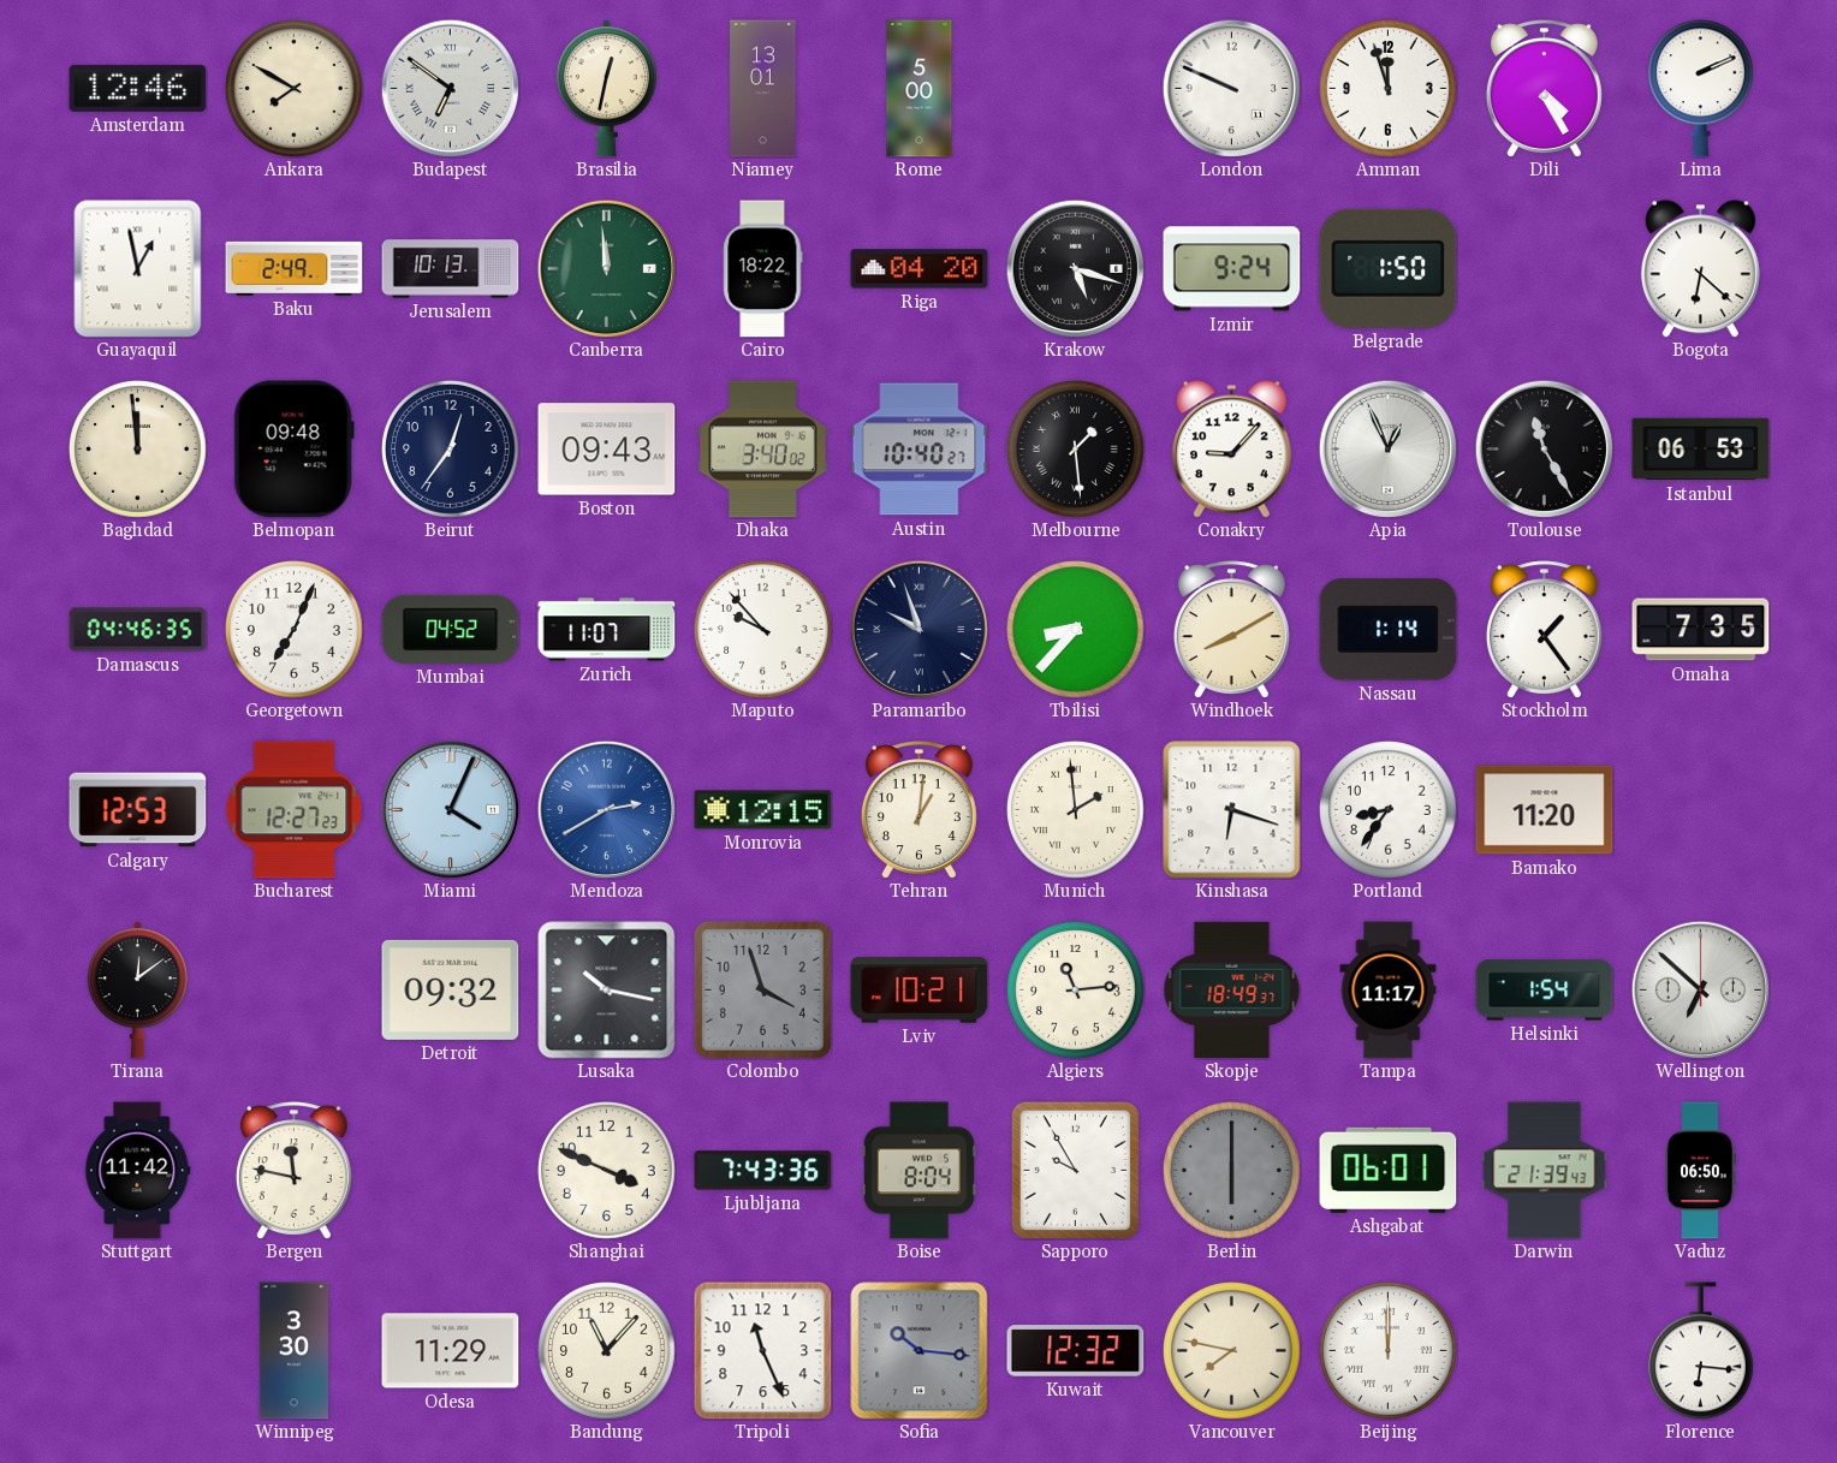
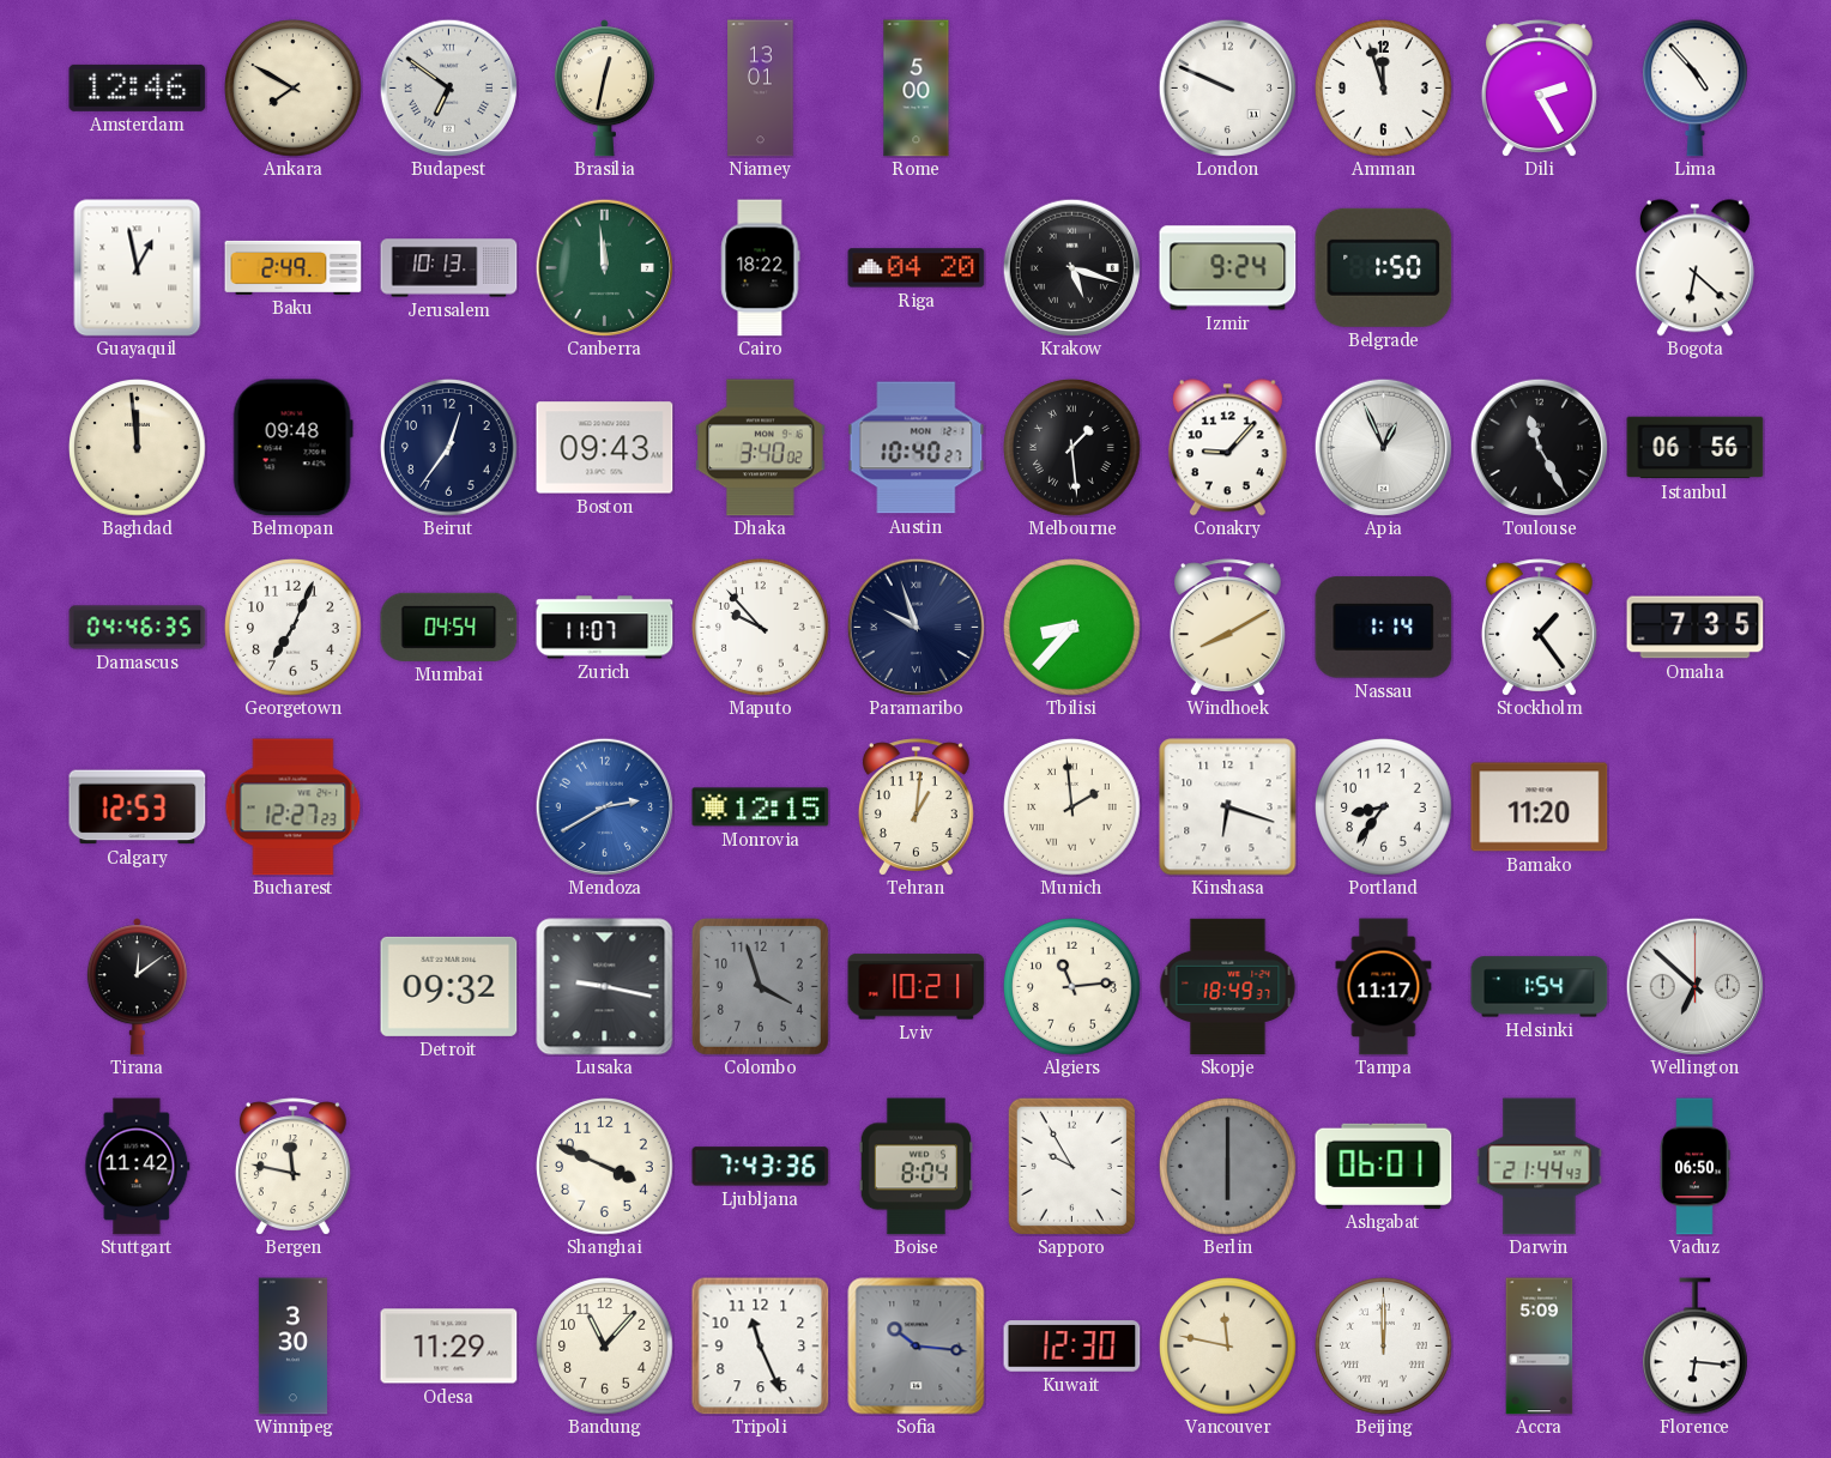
Dili: 4:25 -> 2:25 (1539, 89)
Lima: 2:11 -> 4:53 (1694, 89)
Istanbul: 06:53 -> 06:56 (1696, 448)
Mumbai: 04:52 -> 04:54 (449, 627)
Miami: 4:04 -> none (450, 809)
Lusaka: 10:17 -> 9:17 (605, 987)
Darwin: 21:39 -> 21:44 (1540, 1167)
Kuwait: 12:32 -> 12:30 (1072, 1347)
Vancouver: 7:47 -> 11:47 (1228, 1347)
Accra: none -> 5:09 (1540, 1347)
